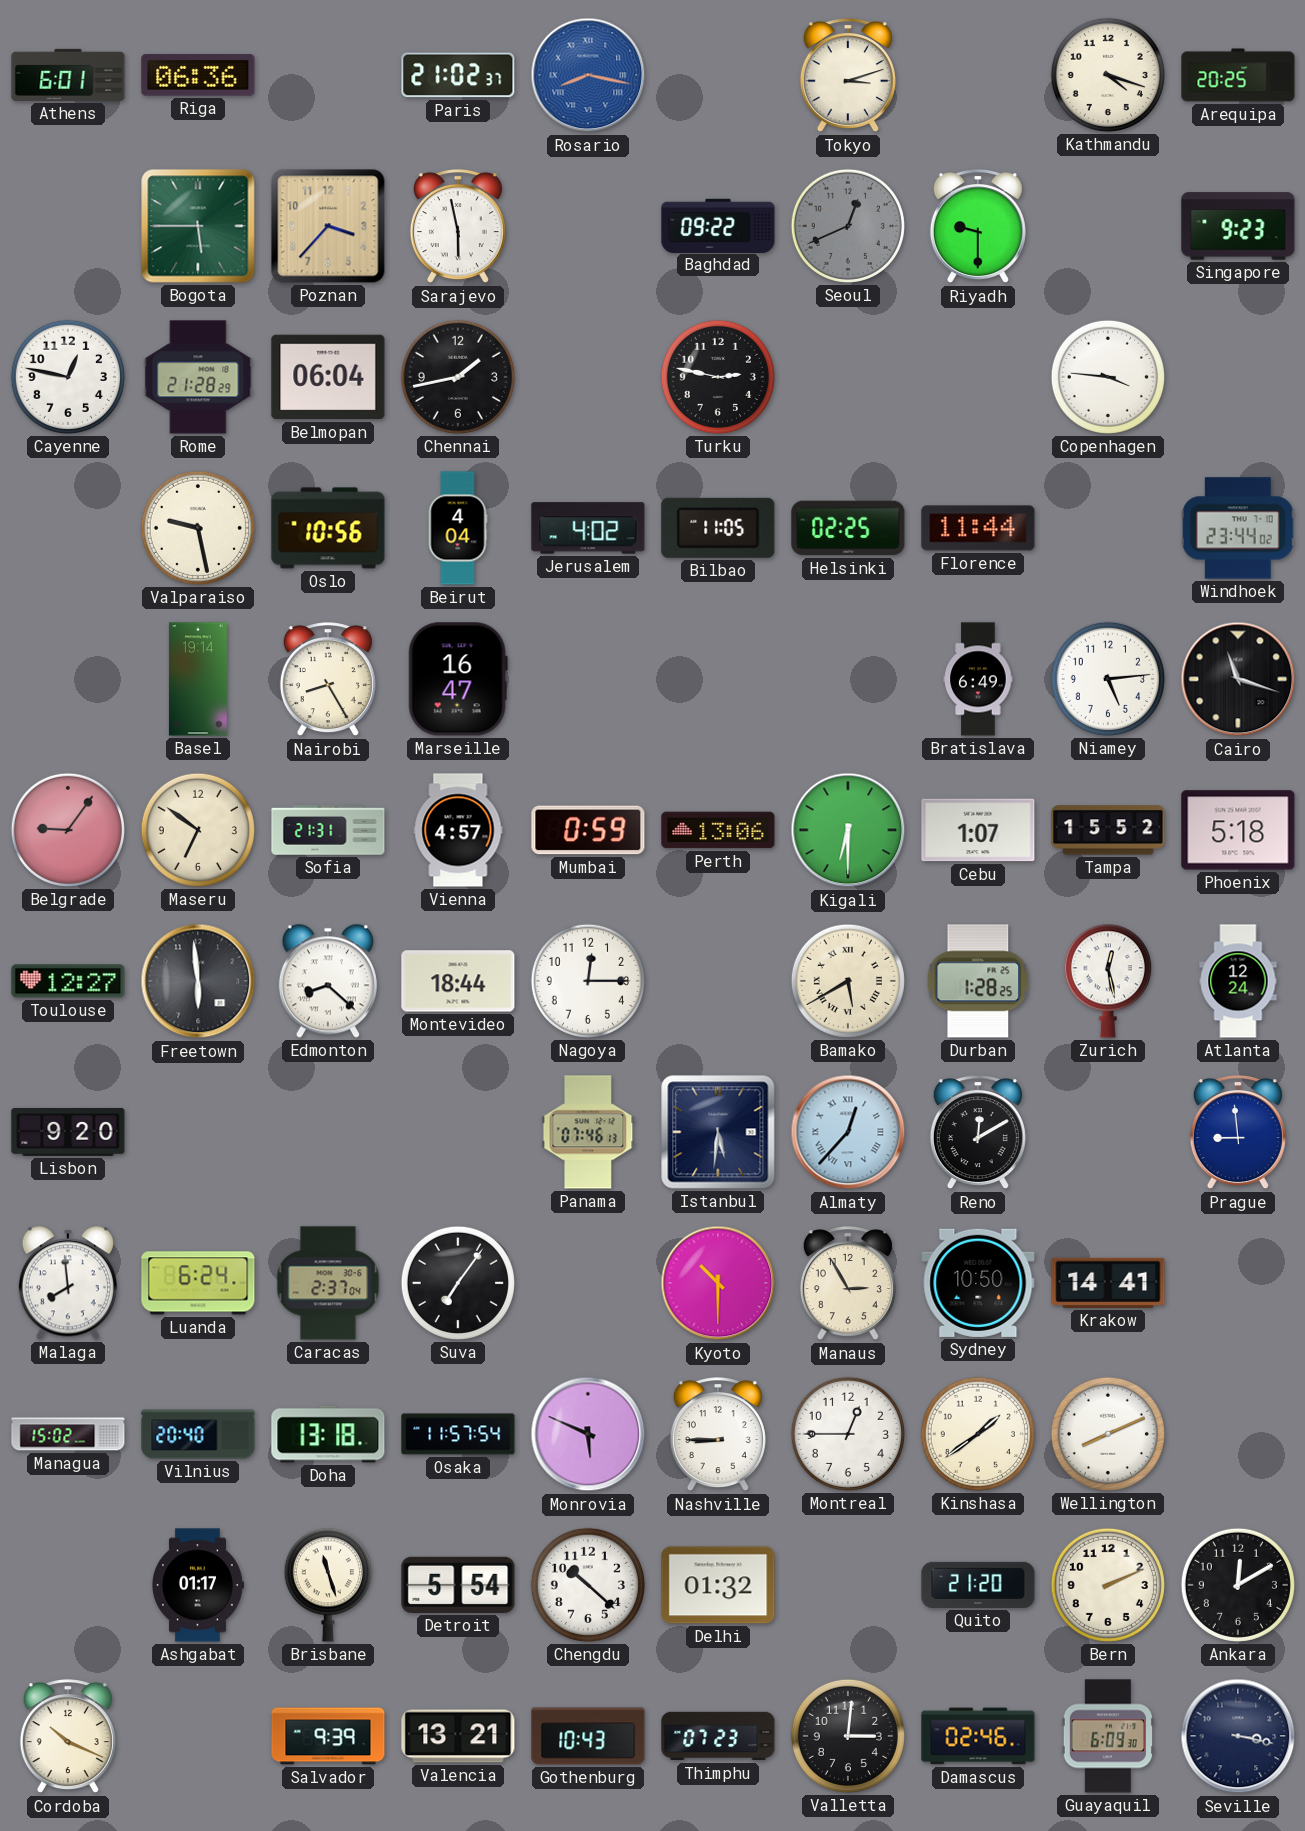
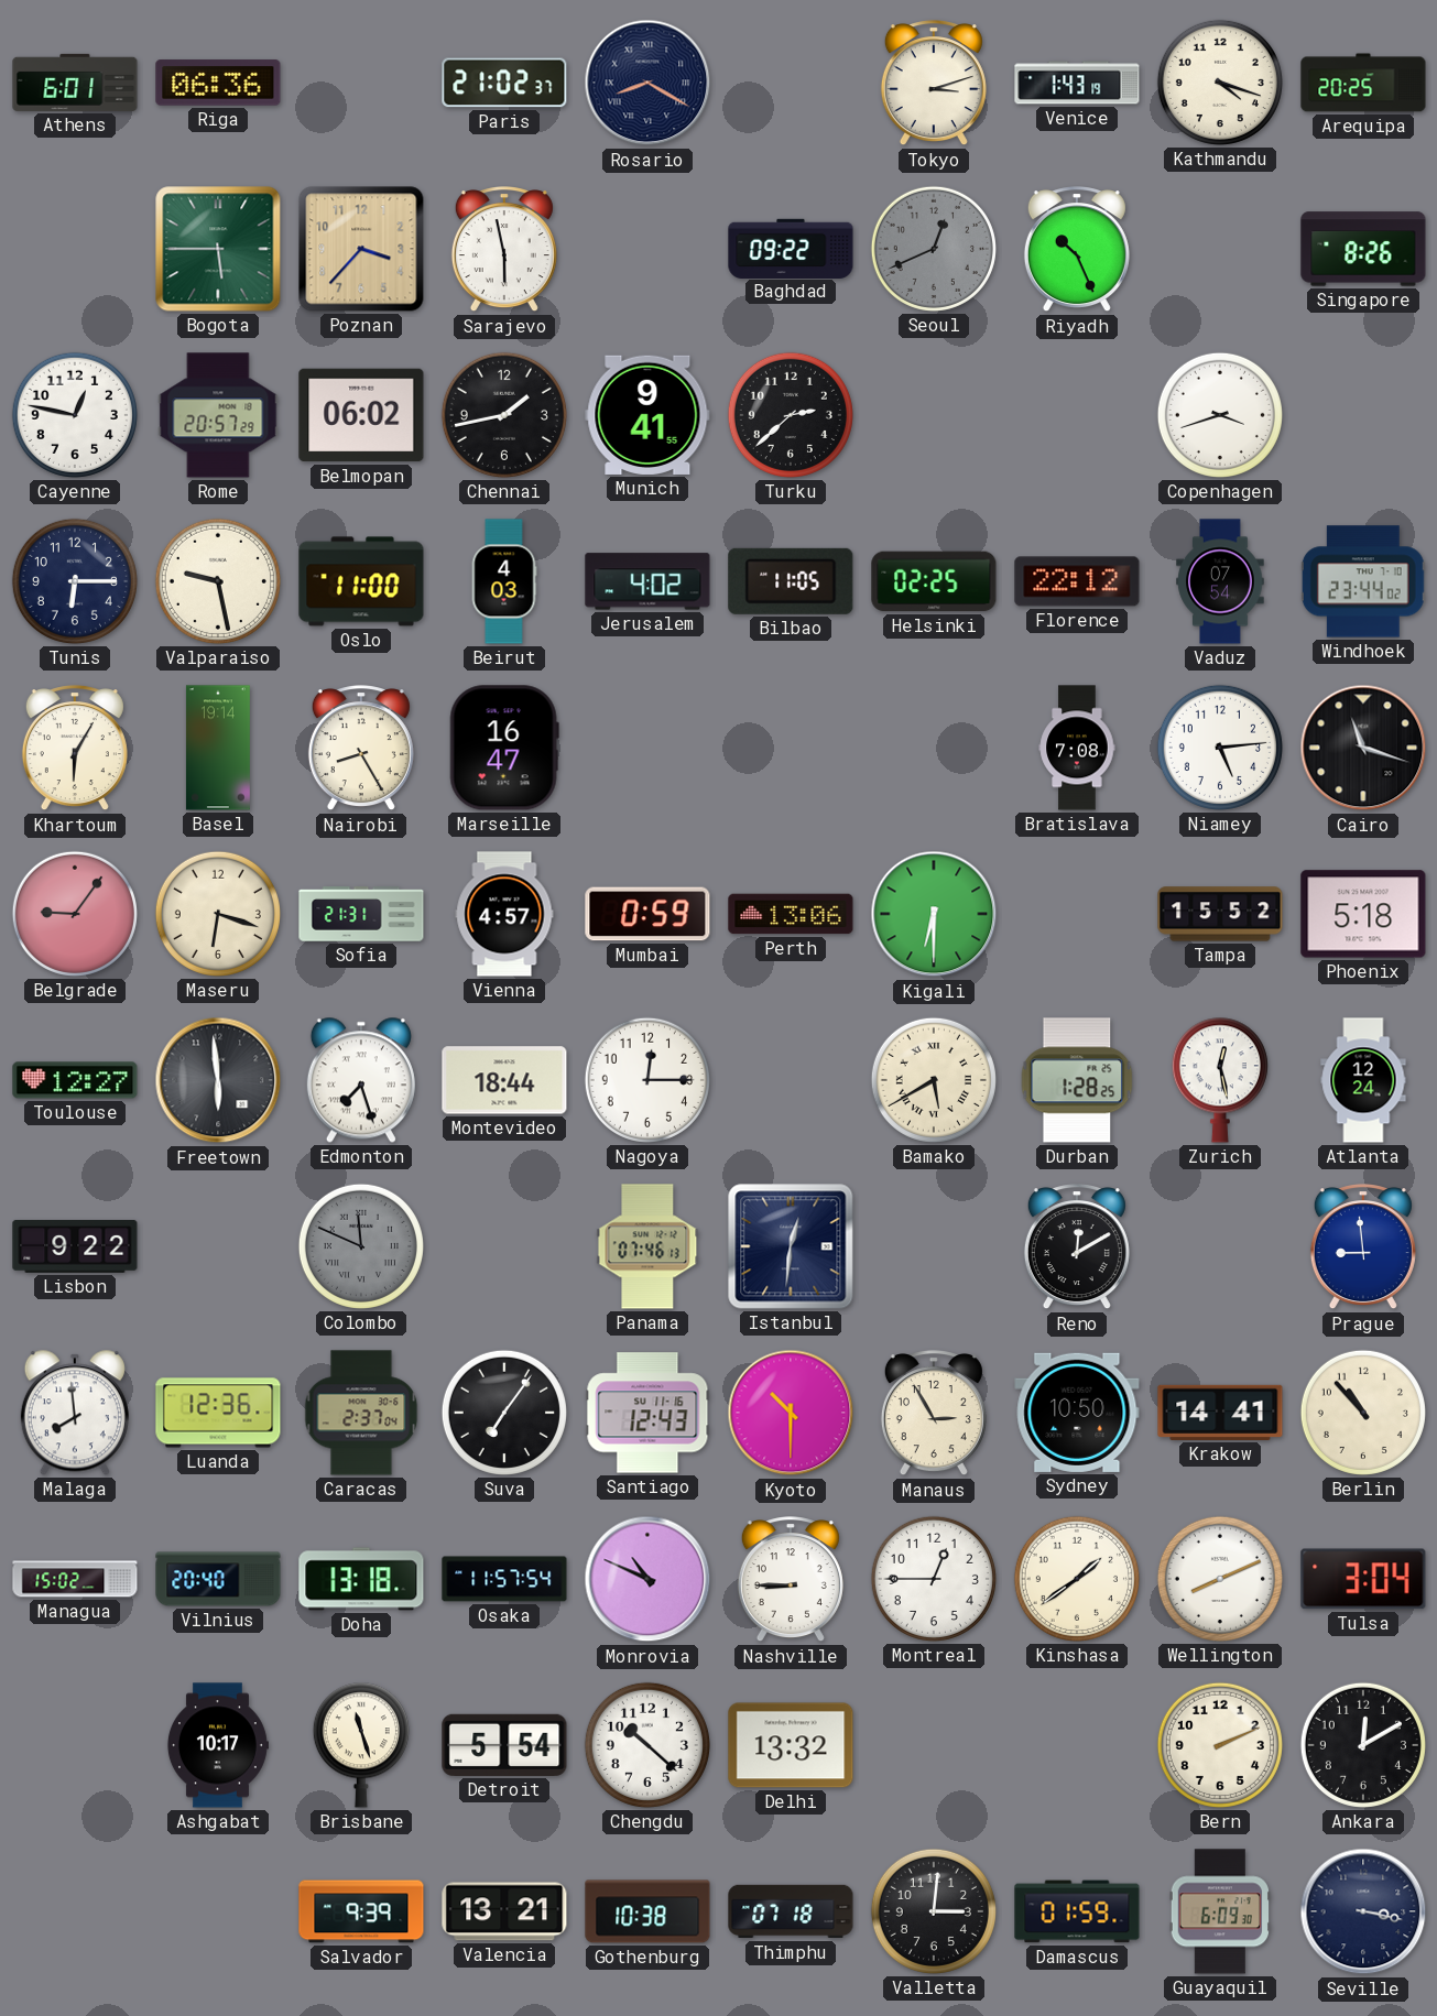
Rosario: 8:17 -> 8:20 (647, 83)
Rosario dial: blue -> navy (647, 83)
Venice: none -> 1:43 (1077, 83)
Riyadh: 9:30 -> 10:26 (1077, 250)
Singapore: 9:23 -> 8:26 (1363, 249)
Rome: 21:28 -> 20:57 (218, 415)
Belmopan: 06:04 -> 06:02 (361, 415)
Munich: none -> 9:41 (647, 415)
Turku: 2:47 -> 2:38 (791, 415)
Copenhagen: 3:46 -> 3:42 (1220, 415)
Tunis: none -> 6:15 (75, 581)
Oslo: 10:56 -> 11:00 (361, 581)
Beirut: 4:04 -> 4:03 (504, 581)
Florence: 11:44 -> 22:12 (1077, 581)
Vaduz: none -> 07:54 (1220, 581)
Khartoum: none -> 6:05 (75, 749)
Bratislava: 6:49 -> 7:08 (1077, 748)
Maseru: 6:51 -> 6:18 (218, 914)
Cebu: 1:07 -> none (978, 830)
Edmonton: 8:22 -> 7:27 (361, 1080)
Lisbon: 9:20 -> 9:22 (75, 1246)
Colombo: none -> 11:49 (361, 1246)
Istanbul: 5:31 -> 12:31 (791, 1246)
Almaty: 12:37 -> none (848, 1132)
Luanda: 6:24 -> 12:36 (218, 1413)
Santiago: none -> 12:43 (647, 1413)
Berlin: none -> 10:53 (1363, 1413)
Monrovia: 5:49 -> 10:49 (647, 1579)
Tulsa: none -> 3:04 (1363, 1579)
Ashgabat: 01:17 -> 10:17 (217, 1745)
Delhi: 01:32 -> 13:32 (791, 1745)
Quito: 21:20 -> none (978, 1585)
Cordoba: 10:19 -> none (68, 1737)
Gothenburg: 10:43 -> 10:38 (647, 1911)
Thimphu: 07:23 -> 07:18 (791, 1911)
Damascus: 02:46 -> 01:59 (1077, 1911)
